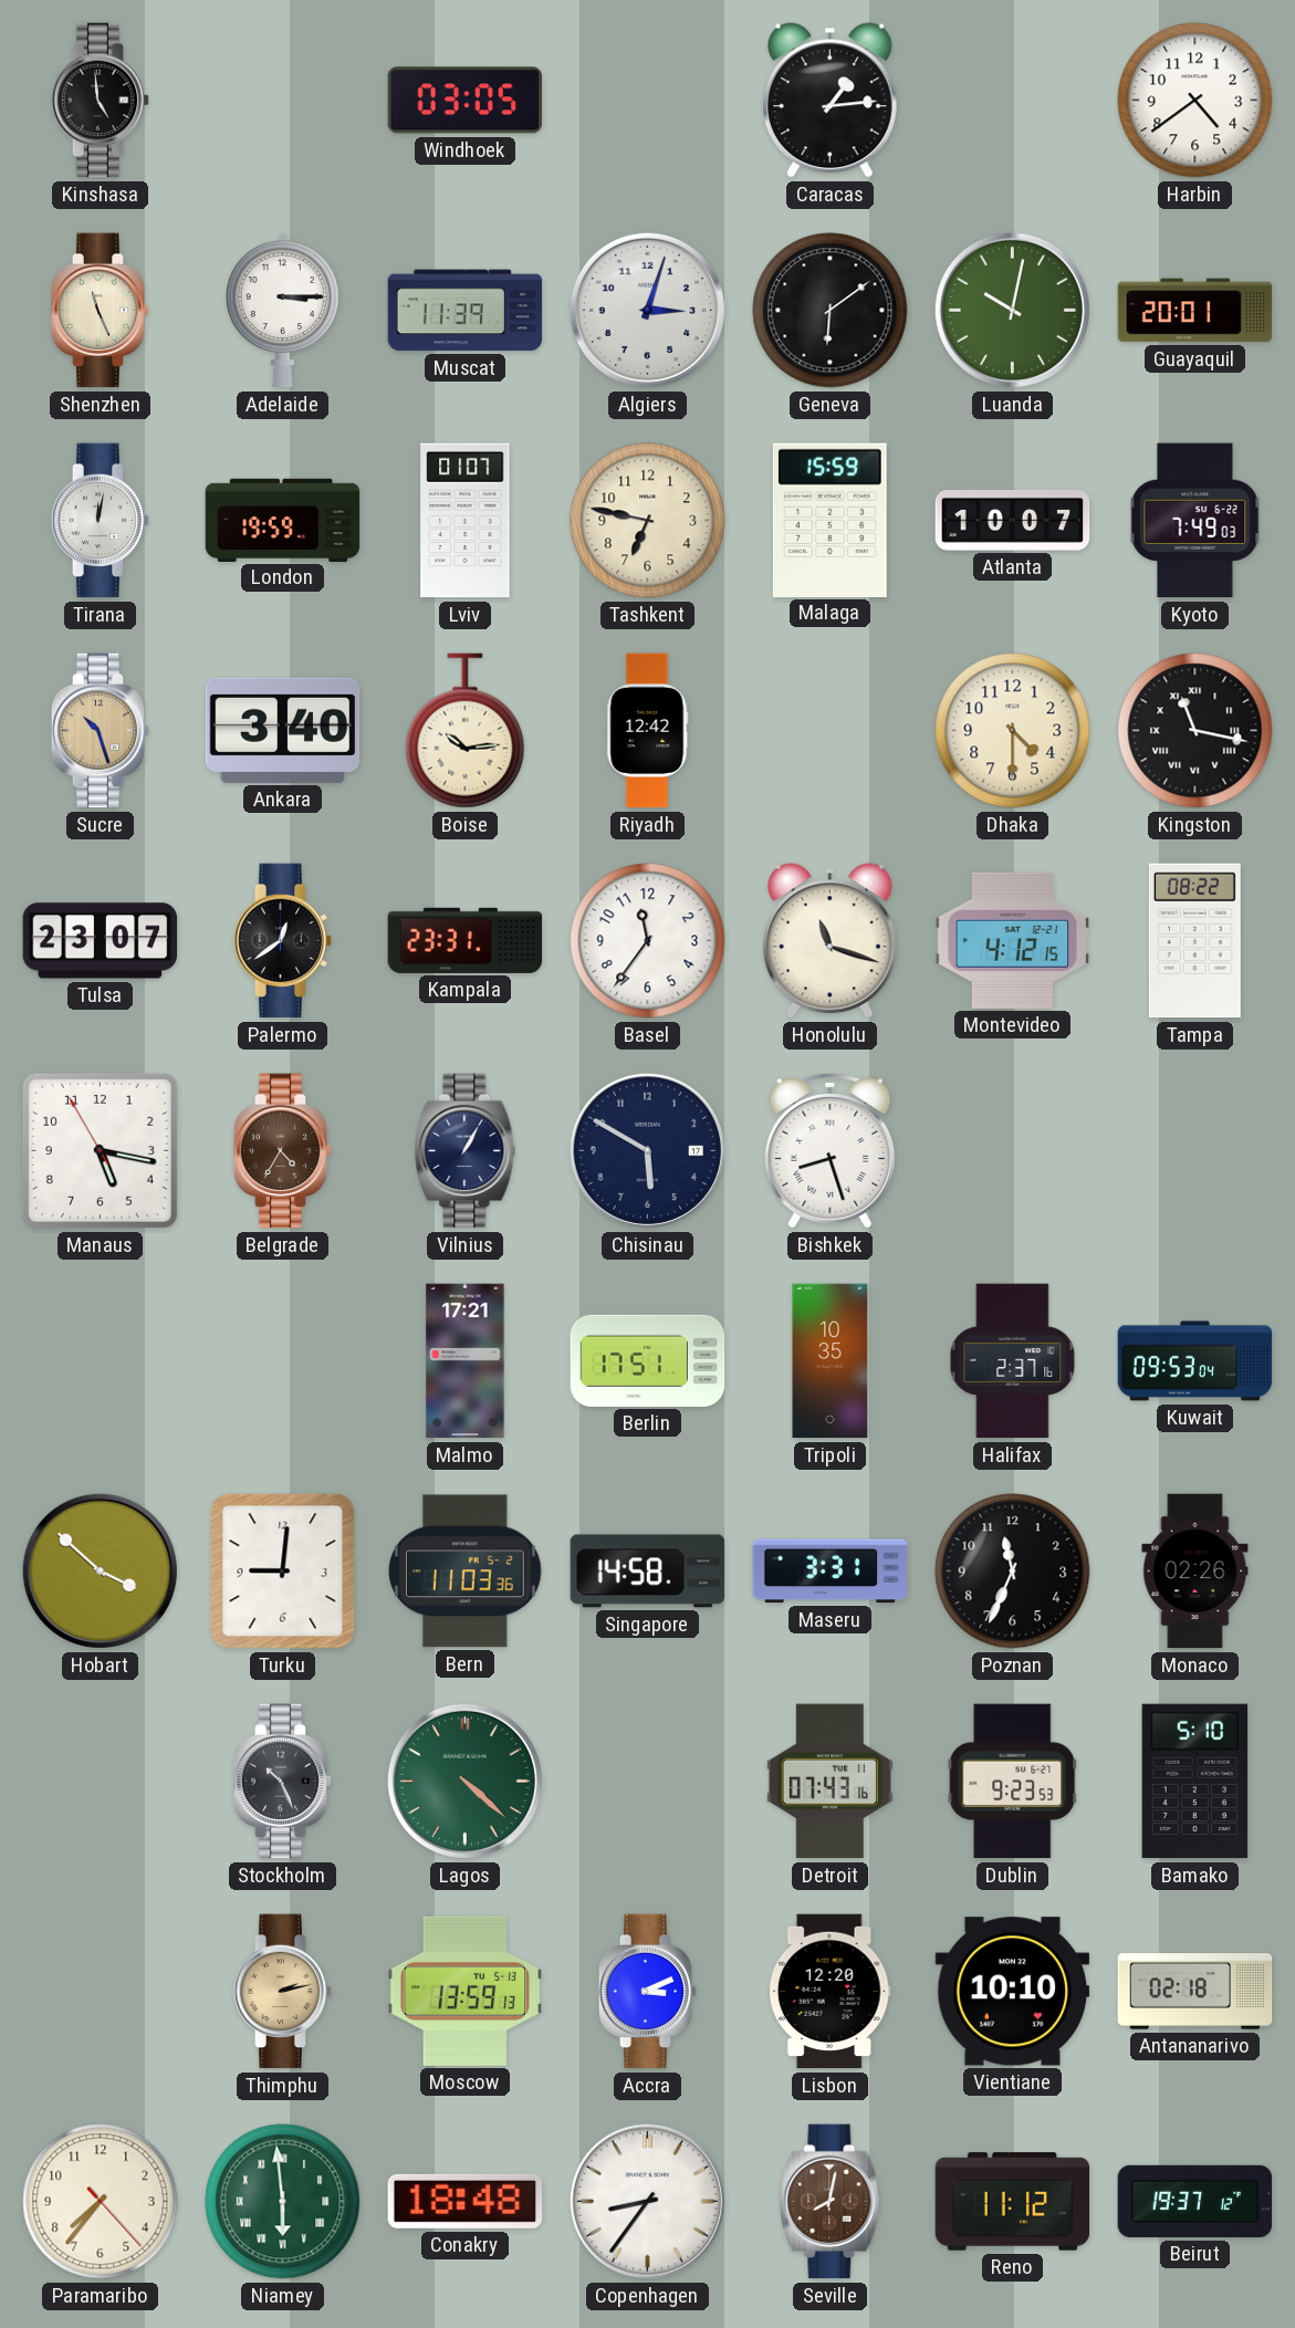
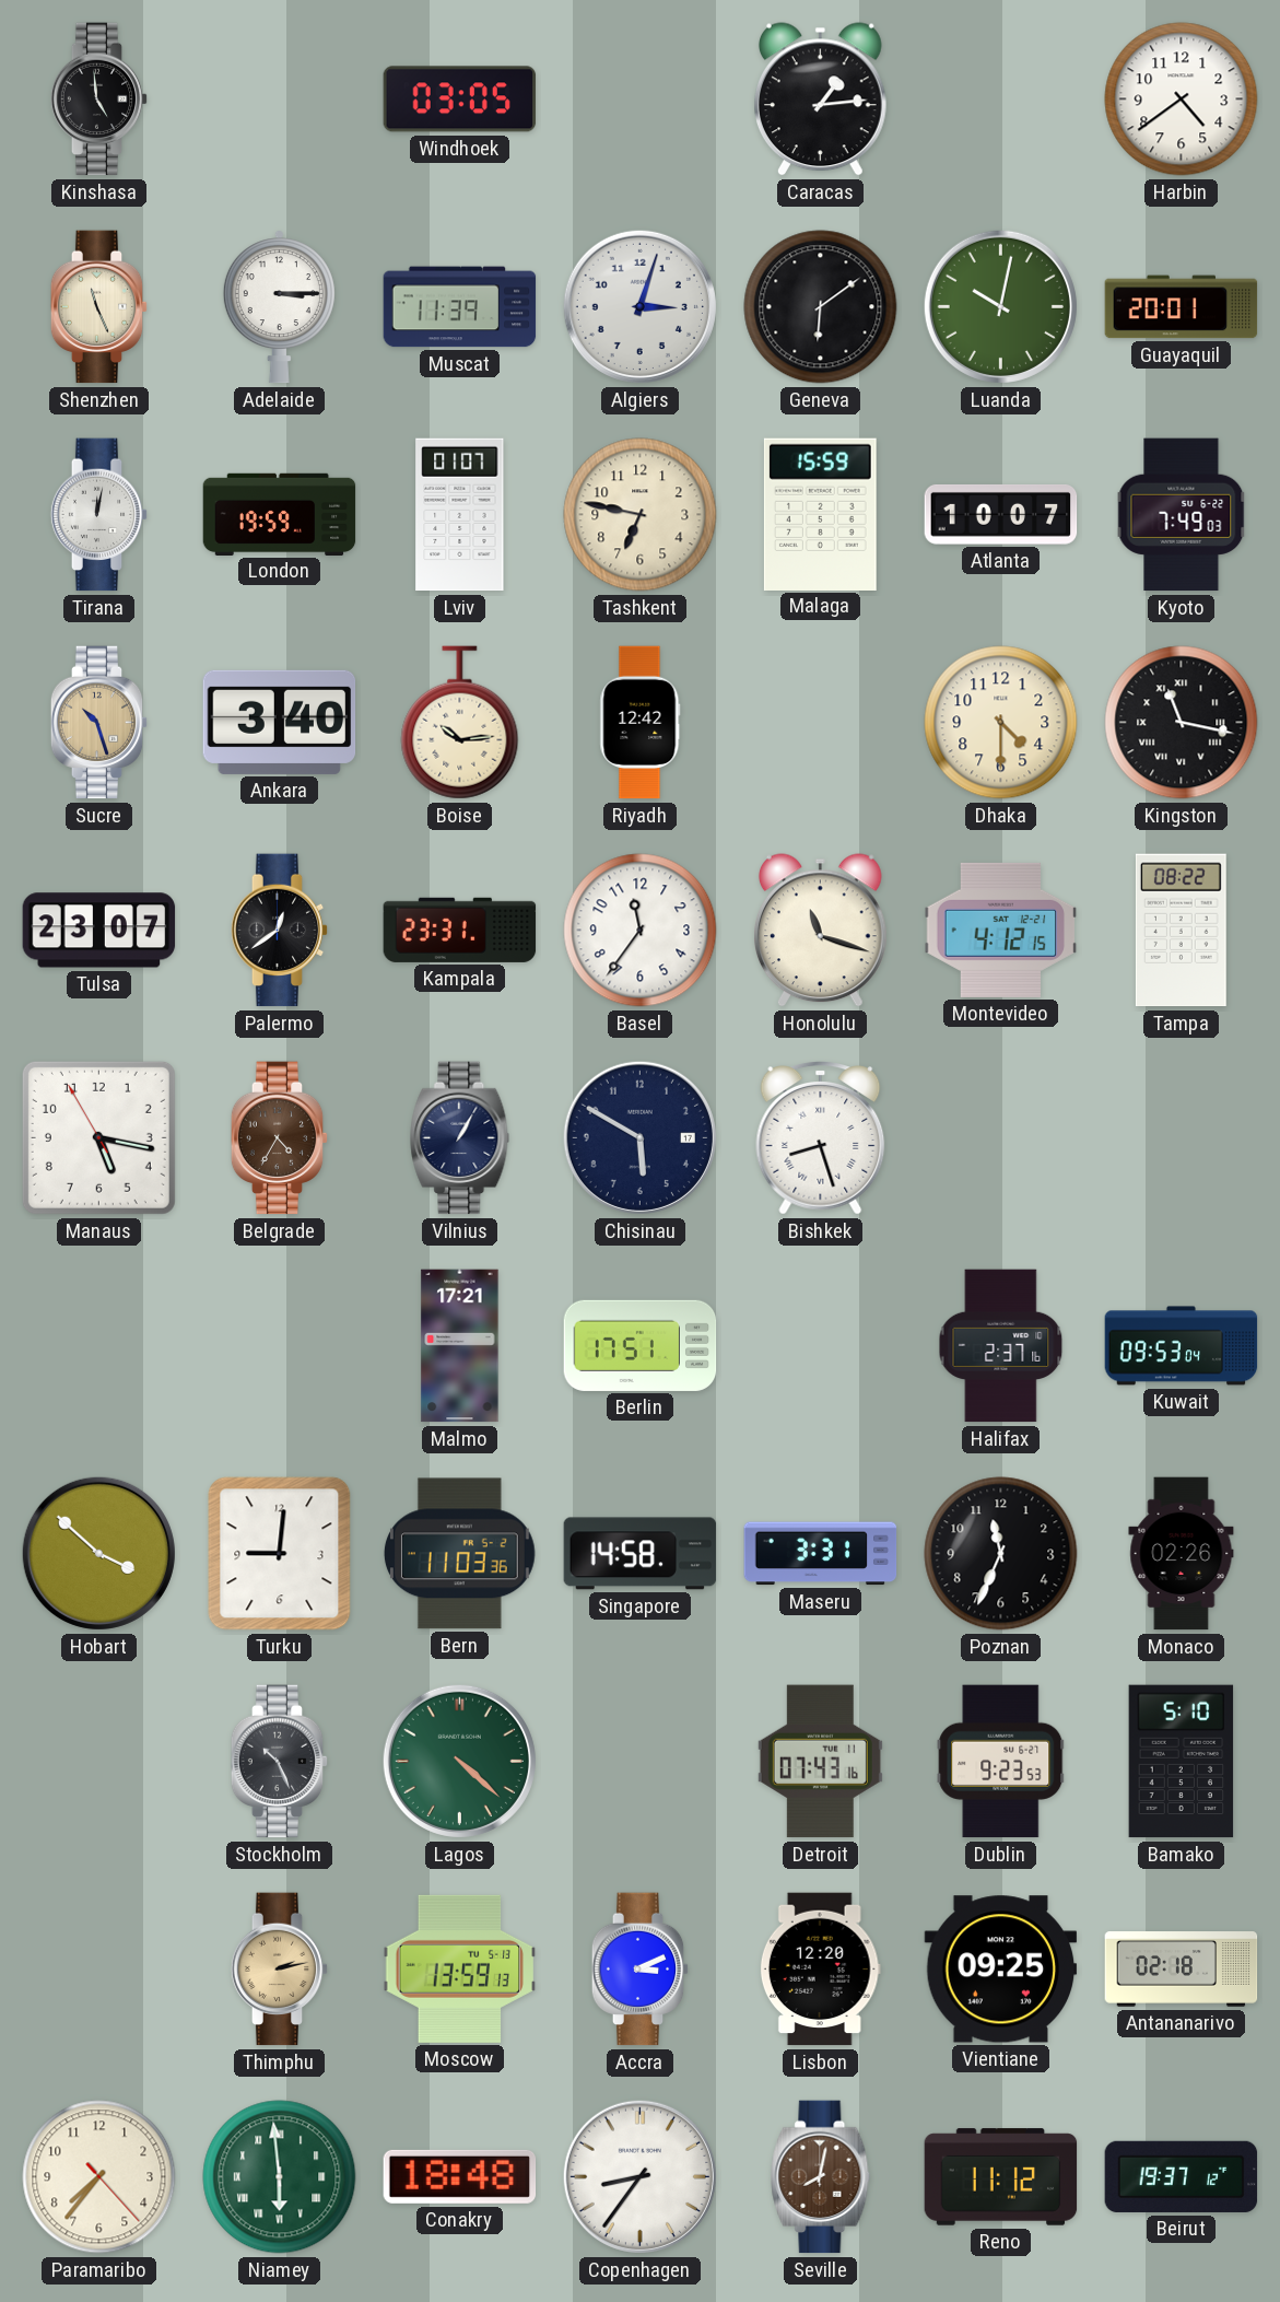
Tripoli: 10:35 -> none (831, 1361)
Vientiane: 10:10 -> 09:25 (1001, 1970)
